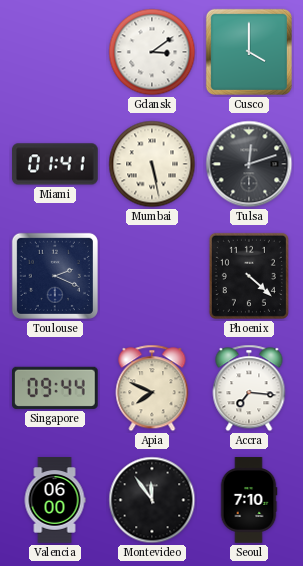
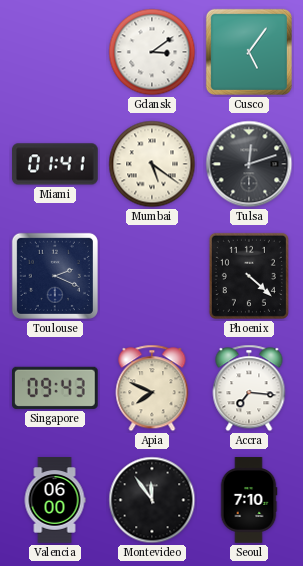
Cusco: 4:00 -> 5:06 (249, 52)
Mumbai: 5:28 -> 5:21 (152, 164)
Singapore: 09:44 -> 09:43 (56, 388)
